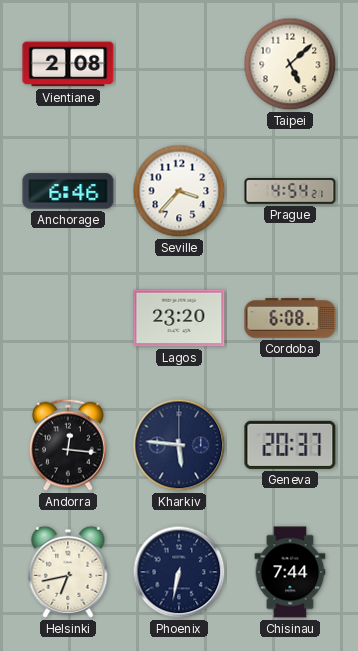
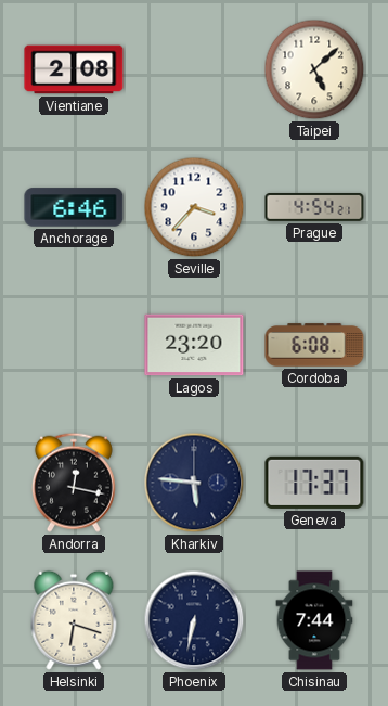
Andorra: 12:16 -> 12:17 (74, 483)
Geneva: 20:37 -> 17:37 (314, 483)
Helsinki: 6:43 -> 6:18 (74, 620)
